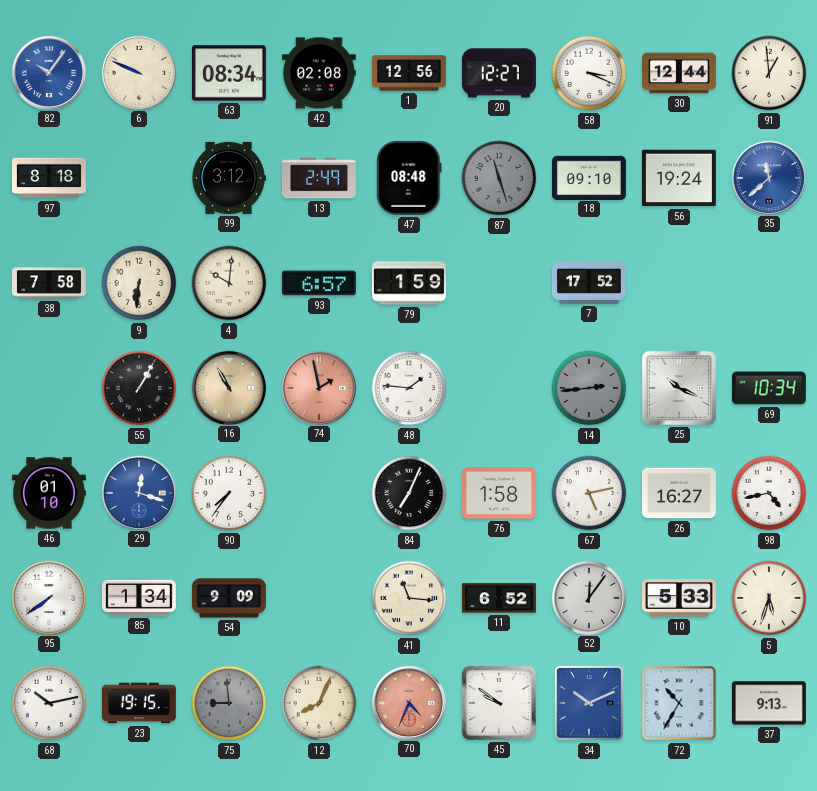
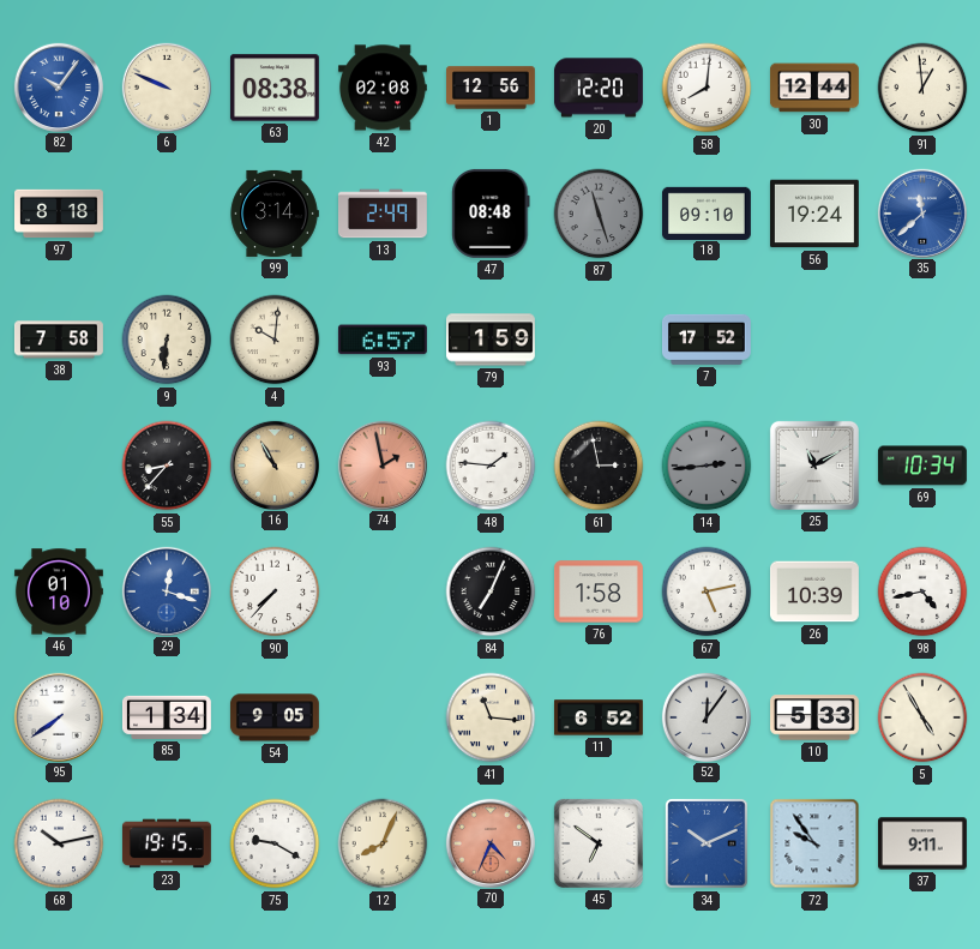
63: 08:34 -> 08:38 (275, 88)
20: 12:27 -> 12:20 (599, 88)
58: 3:19 -> 8:01 (707, 88)
99: 3:12 -> 3:14 (275, 214)
55: 1:05 -> 8:37 (167, 466)
61: none -> 2:58 (599, 466)
25: 10:19 -> 11:10 (814, 466)
90: 7:36 -> 7:37 (275, 591)
26: 16:27 -> 10:39 (814, 591)
54: 9:09 -> 9:05 (275, 717)
5: 5:33 -> 4:55 (922, 717)
75: 8:59 -> 9:20 (275, 843)
75 dial: grey -> white (275, 843)
45: 9:51 -> 6:51 (599, 843)
72: 10:35 -> 9:54 (814, 843)
37: 9:13 -> 9:11 (922, 843)
